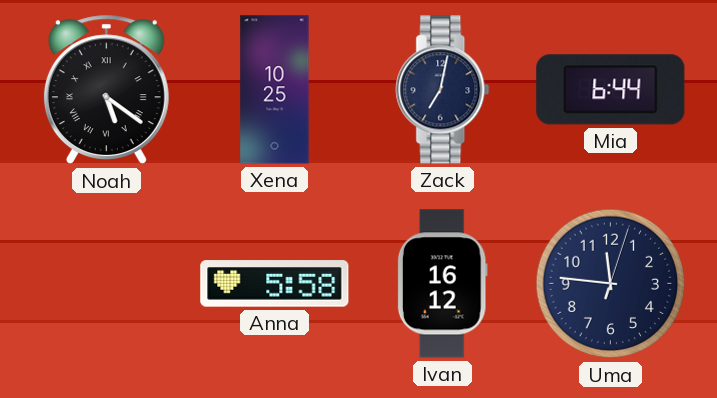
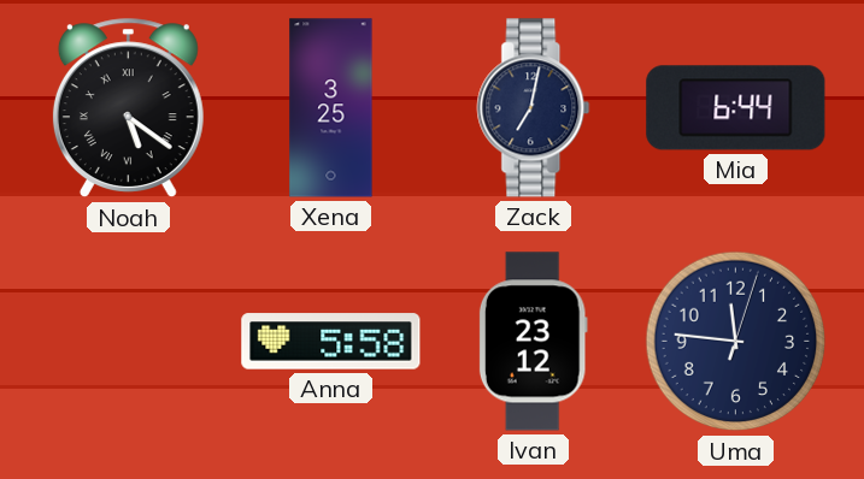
Xena: 10:25 -> 3:25 (331, 108)
Ivan: 16:12 -> 23:12 (533, 342)
